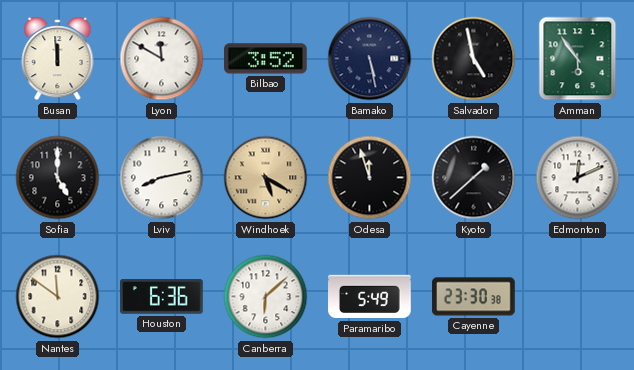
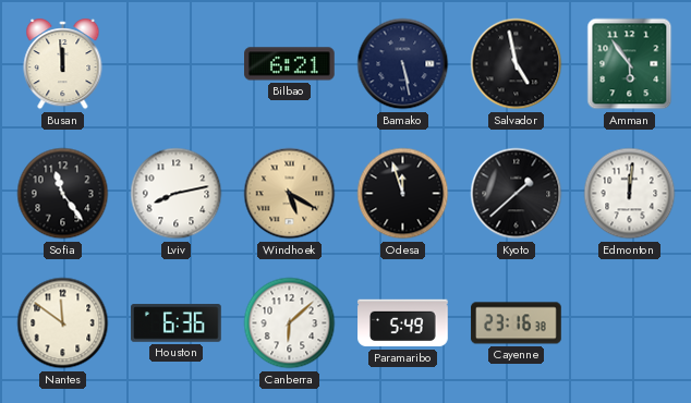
Lyon: 11:50 -> none (162, 59)
Bilbao: 3:52 -> 6:21 (290, 64)
Sofia: 5:00 -> 11:24 (63, 194)
Edmonton: 12:11 -> 12:01 (630, 194)
Cayenne: 23:30 -> 23:16 (517, 323)
